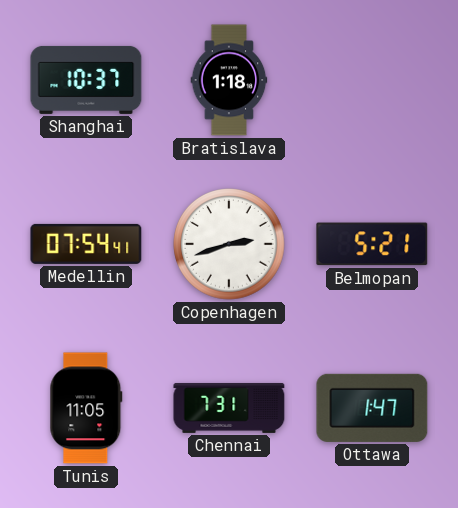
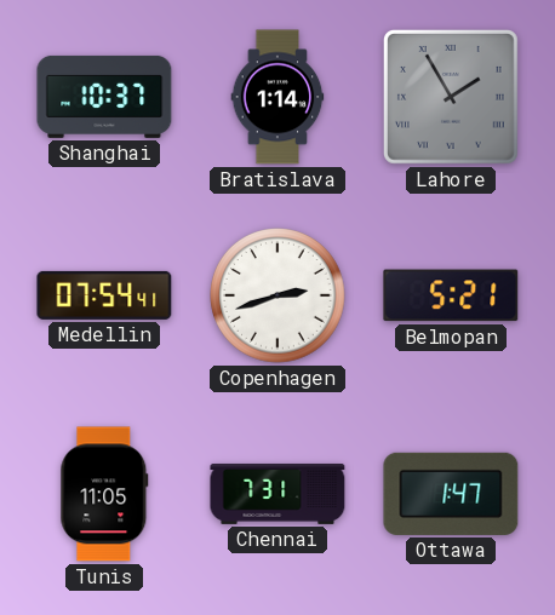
Bratislava: 1:18 -> 1:14 (277, 97)
Lahore: none -> 1:55 (451, 97)
